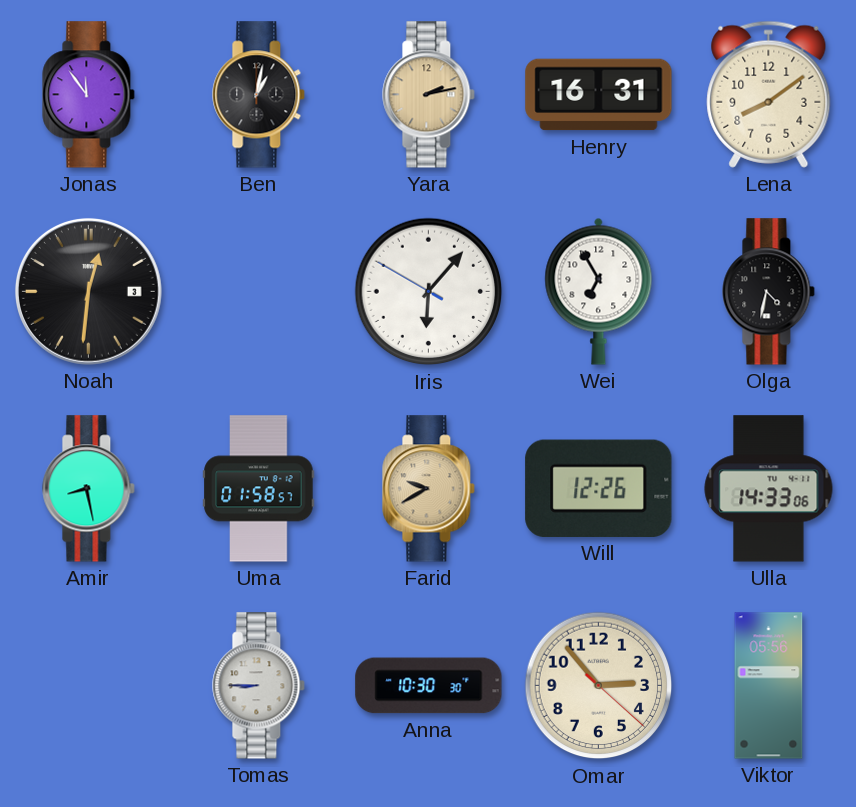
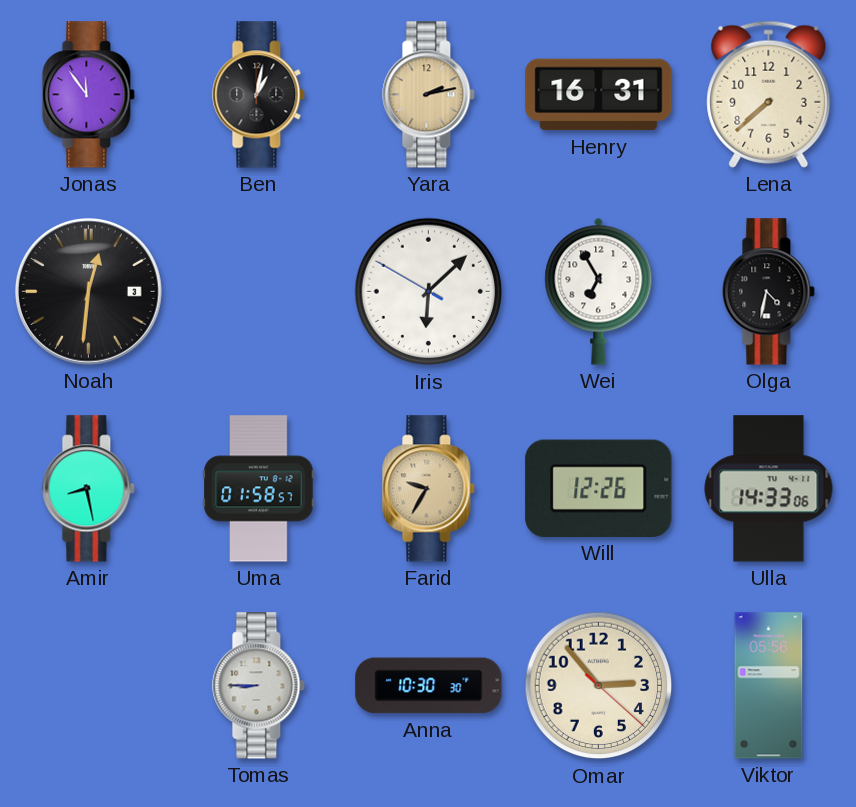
Lena: 8:09 -> 7:38 (769, 94)
Iris: 6:06 -> 6:07 (429, 292)
Farid: 9:40 -> 9:35 (429, 489)
